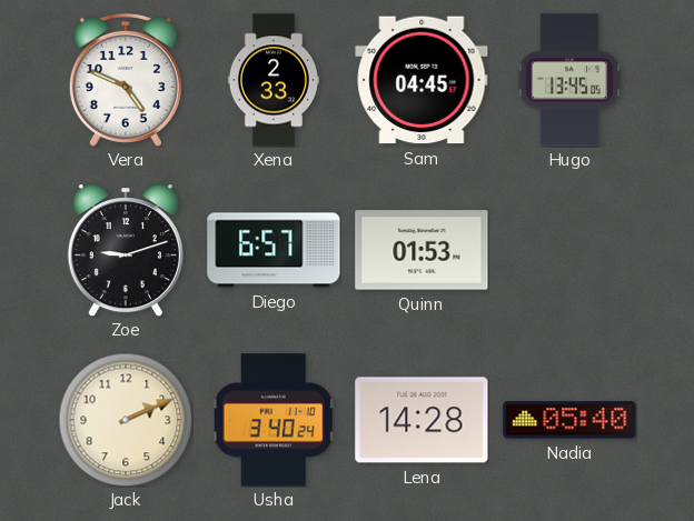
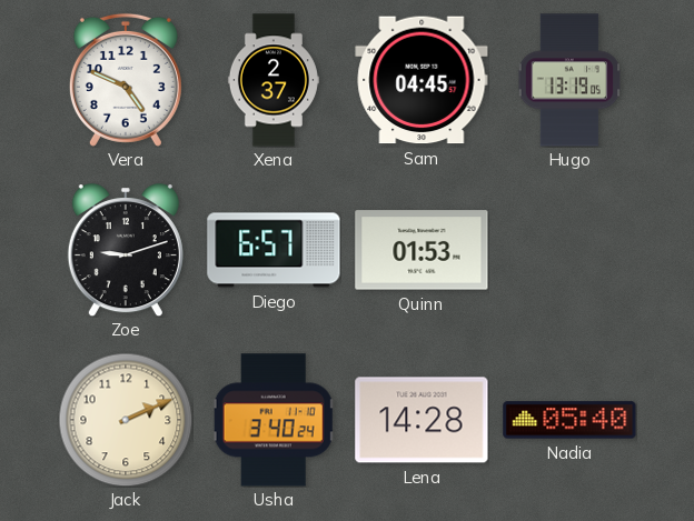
Xena: 2:33 -> 2:37 (274, 80)
Hugo: 13:45 -> 13:19 (569, 80)
